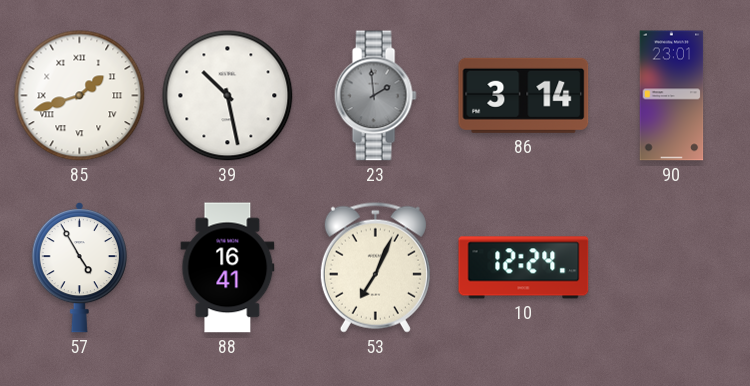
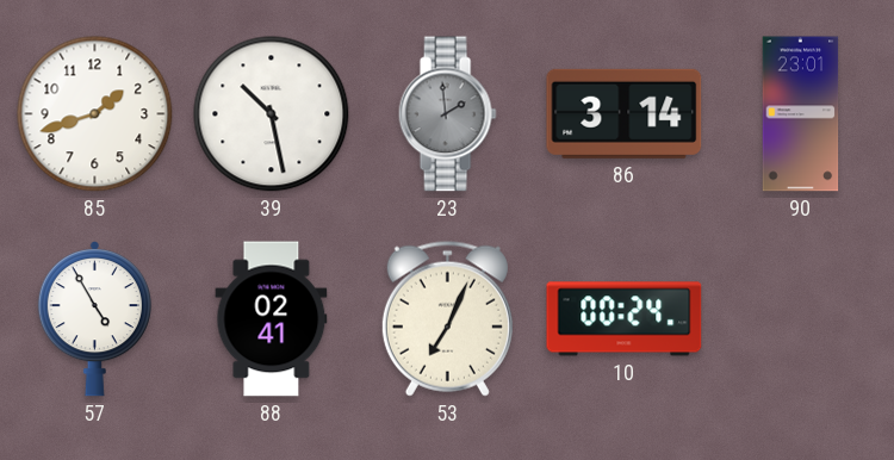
85 numerals: Roman -> Arabic (95, 114)
88: 16:41 -> 02:41 (272, 319)
10: 12:24 -> 00:24 (625, 319)
